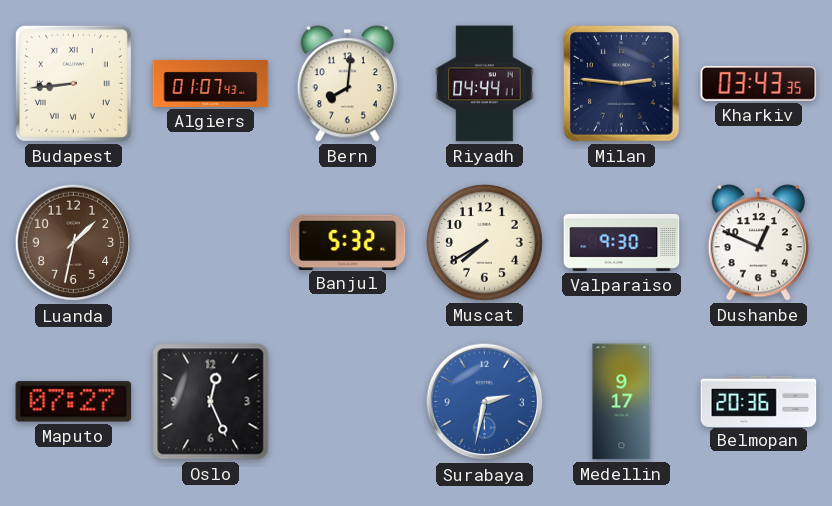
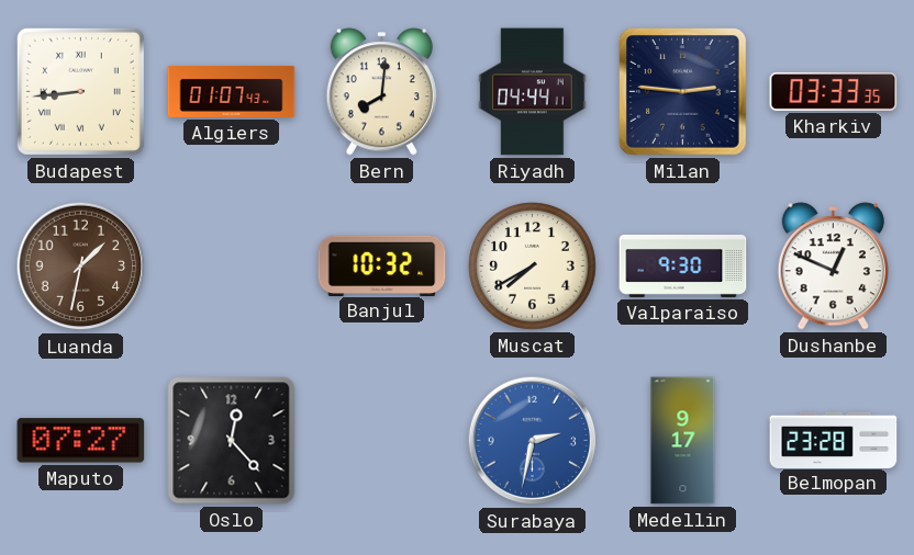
Kharkiv: 03:43 -> 03:33 (834, 91)
Banjul: 5:32 -> 10:32 (382, 265)
Oslo: 12:26 -> 12:23 (232, 441)
Belmopan: 20:36 -> 23:28 (834, 440)
